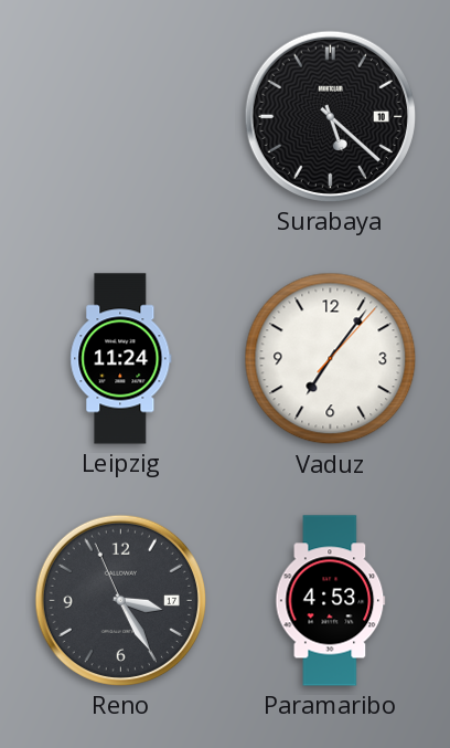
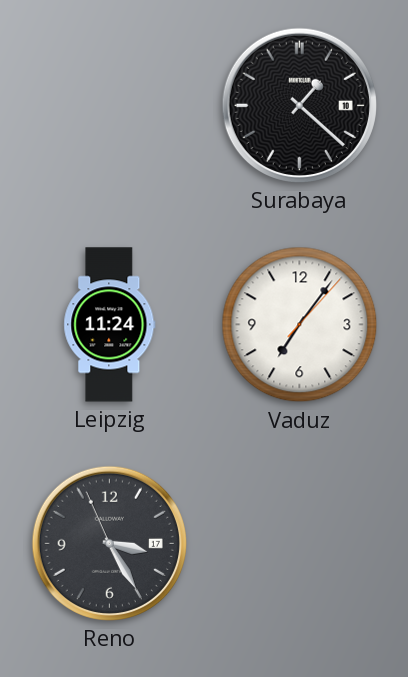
Surabaya: 5:22 -> 1:22 (299, 105)
Paramaribo: 4:53 -> none (331, 601)
